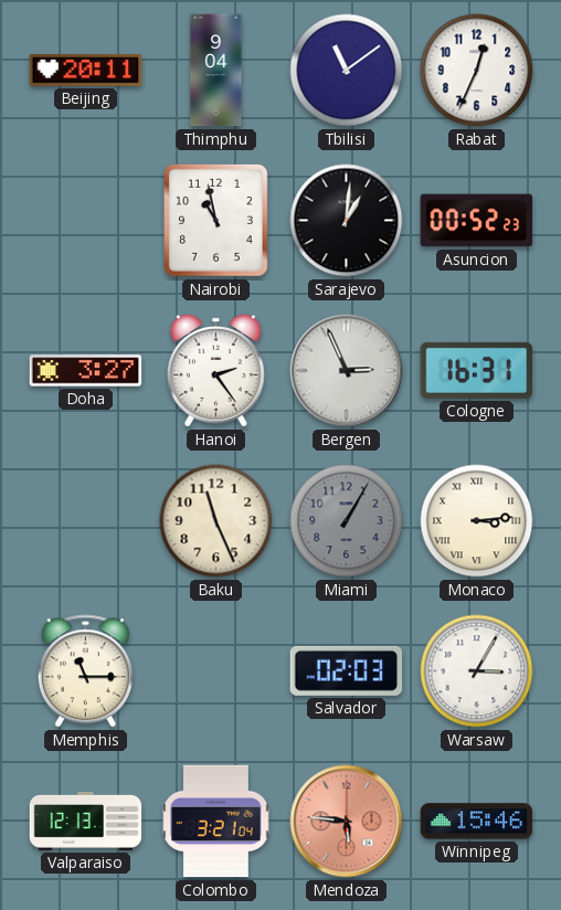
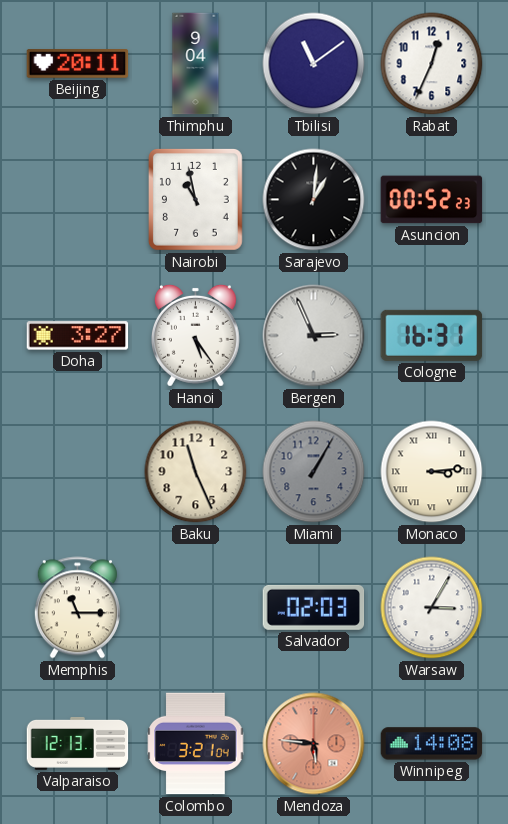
Hanoi: 2:24 -> 5:24 (195, 335)
Winnipeg: 15:46 -> 14:08 (432, 744)
